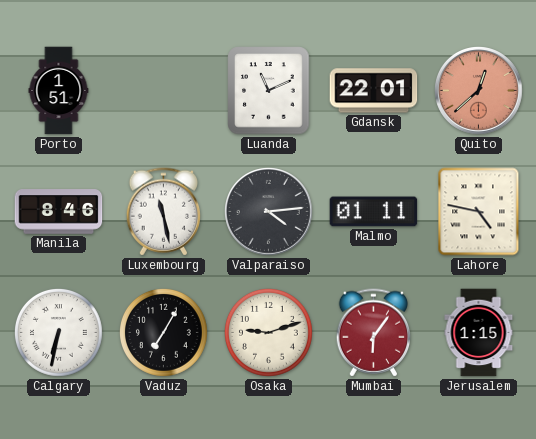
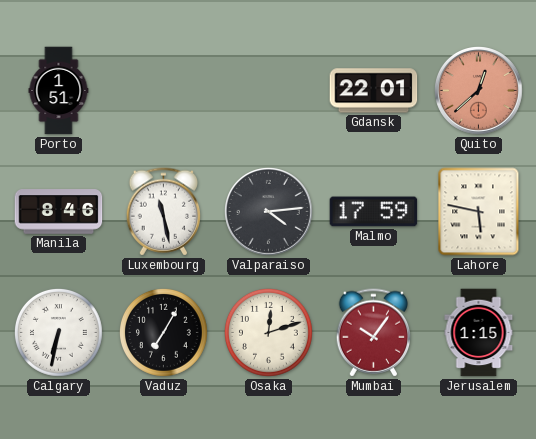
Luanda: 11:11 -> none (269, 91)
Malmo: 01:11 -> 17:59 (374, 212)
Lahore: 4:47 -> 5:47 (479, 212)
Osaka: 9:12 -> 12:12 (269, 333)
Mumbai: 6:06 -> 10:06 (373, 333)
